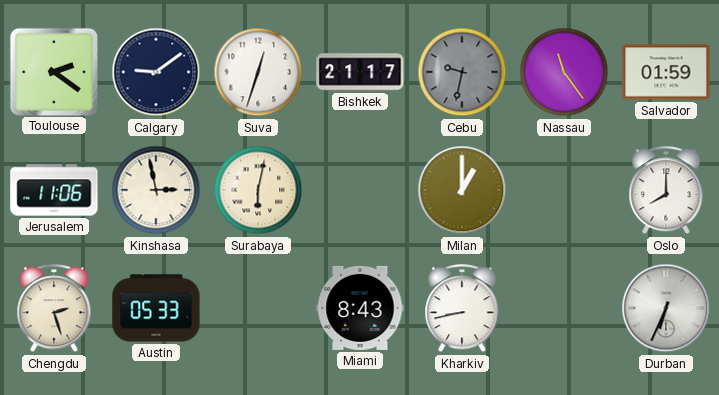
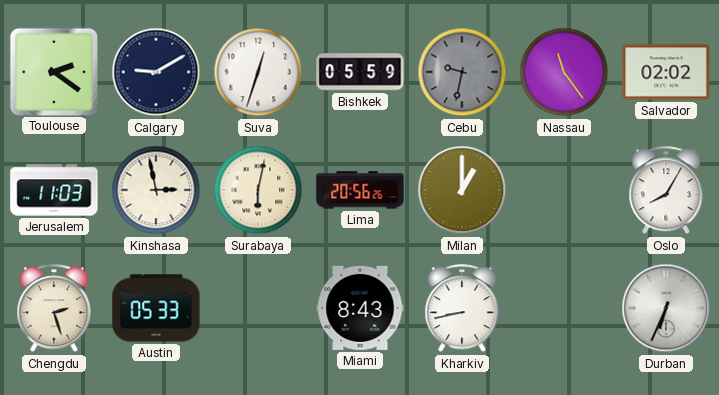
Calgary: 9:09 -> 9:10 (156, 72)
Bishkek: 21:17 -> 05:59 (360, 72)
Salvador: 01:59 -> 02:02 (666, 72)
Jerusalem: 11:06 -> 11:03 (54, 190)
Lima: none -> 20:56 (360, 190)
Oslo: 8:00 -> 8:05 (666, 191)
